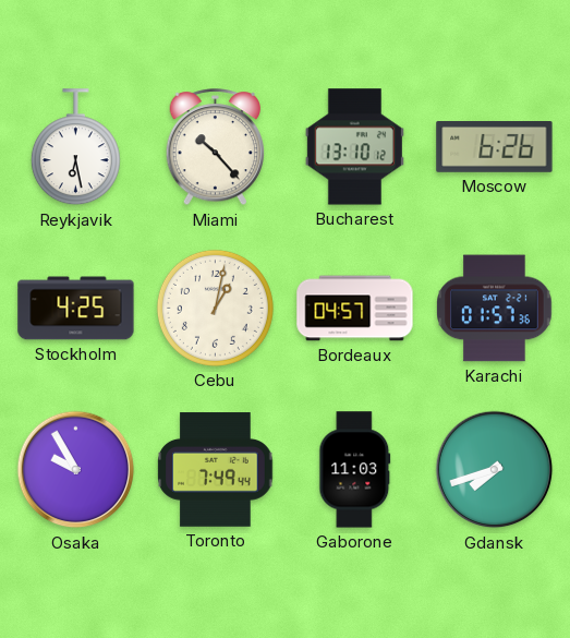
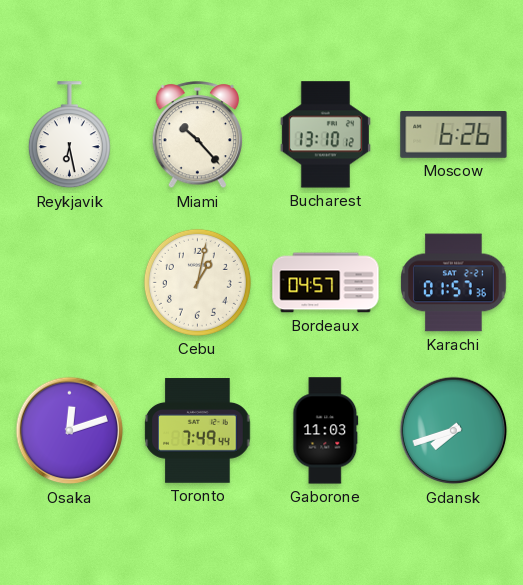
Stockholm: 4:25 -> none (76, 309)
Osaka: 9:55 -> 12:12 (70, 431)
